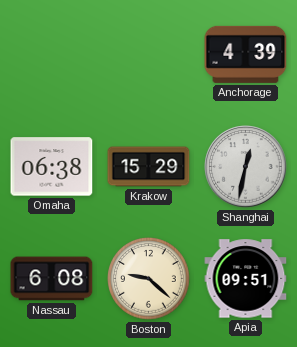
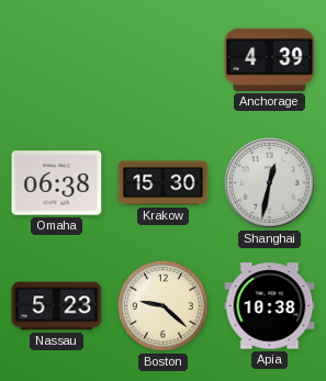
Krakow: 15:29 -> 15:30 (164, 183)
Nassau: 6:08 -> 5:23 (57, 306)
Apia: 09:51 -> 10:38 (270, 306)
